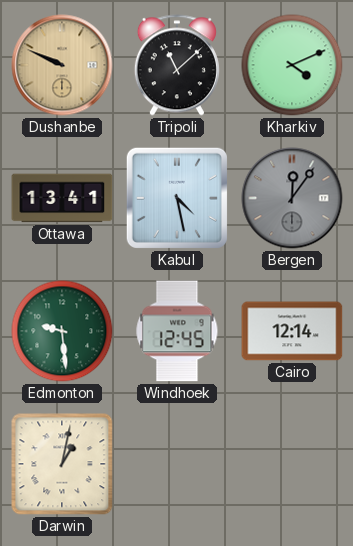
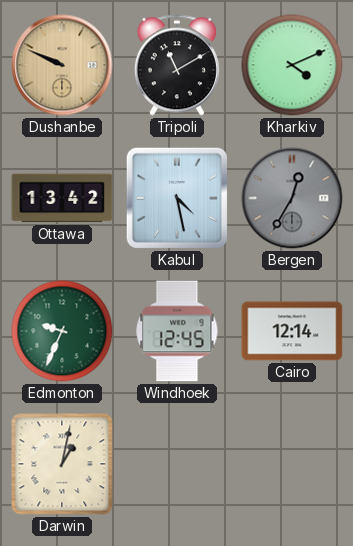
Tripoli: 11:08 -> 11:10 (177, 65)
Ottawa: 13:41 -> 13:42 (62, 198)
Bergen: 12:06 -> 12:35 (292, 198)
Edmonton: 9:29 -> 9:34 (62, 331)
